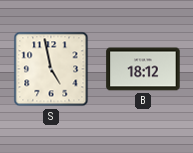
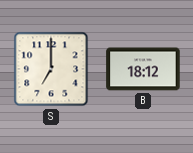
S: 4:58 -> 7:00 (51, 69)
